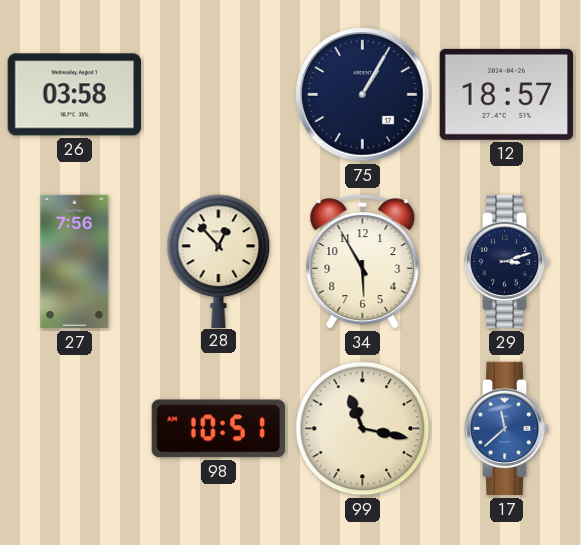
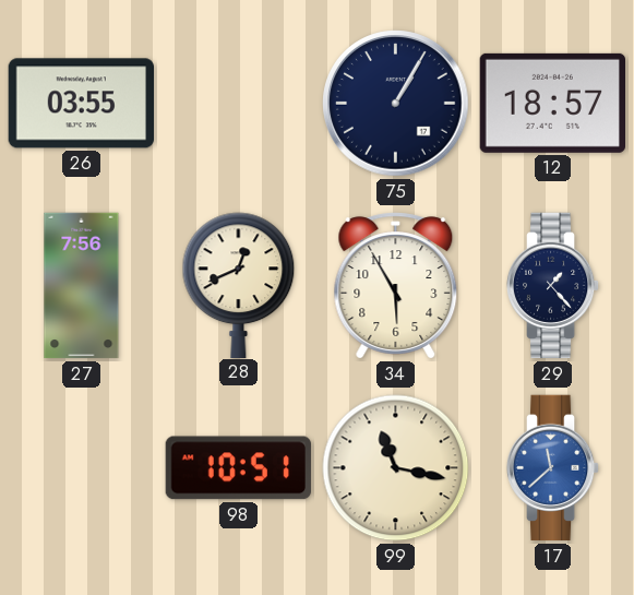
26: 03:58 -> 03:55 (81, 104)
28: 12:53 -> 12:41 (239, 285)
29: 3:12 -> 1:23 (553, 286)
